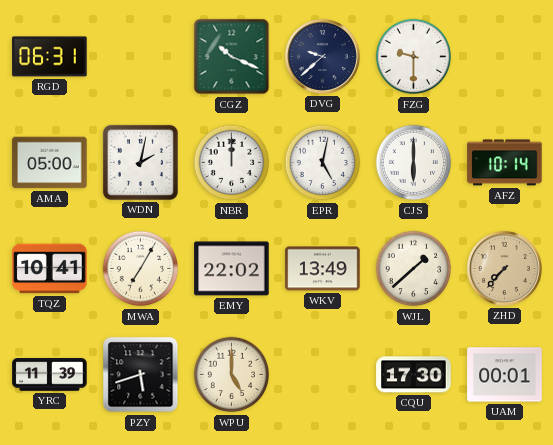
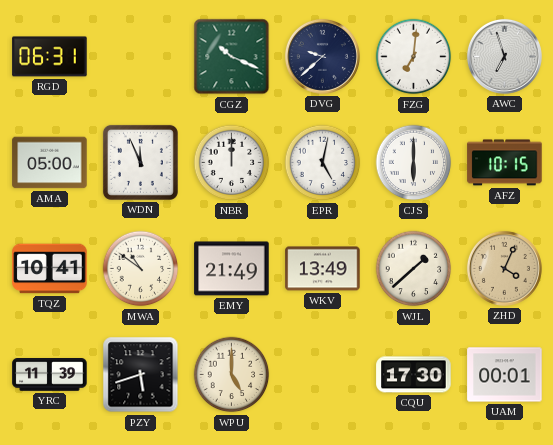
FZG: 9:30 -> 7:01 (414, 57)
AWC: none -> 6:57 (504, 56)
WDN: 2:02 -> 11:56 (140, 162)
AFZ: 10:14 -> 10:15 (505, 163)
MWA: 7:05 -> 10:51 (141, 269)
EMY: 22:02 -> 21:49 (232, 269)
ZHD: 7:37 -> 4:04 (504, 268)
